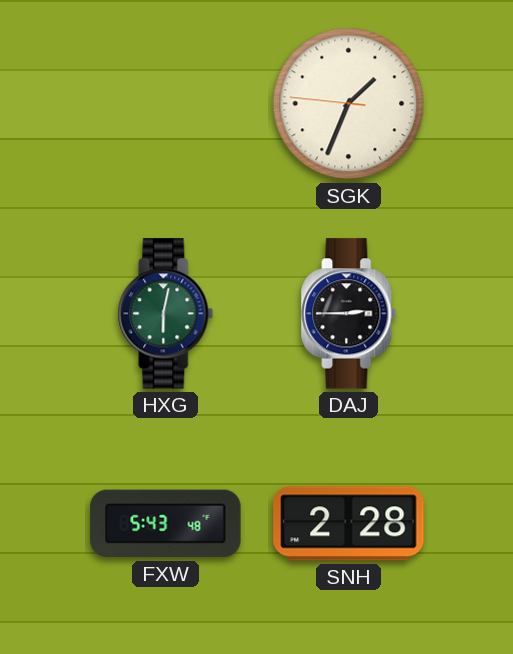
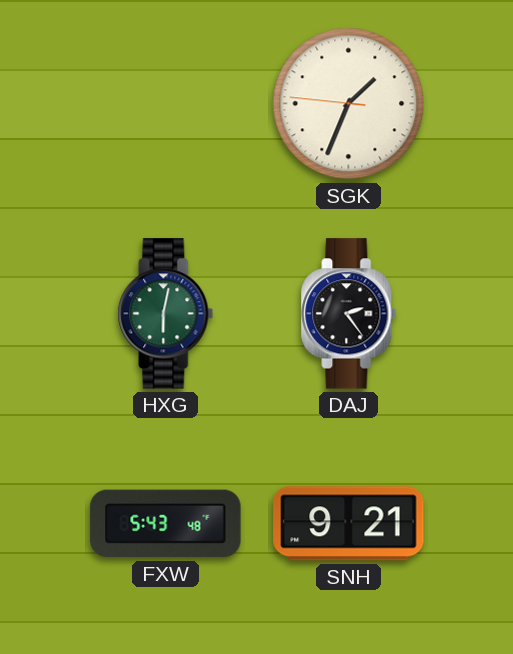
DAJ: 2:45 -> 2:24 (349, 314)
SNH: 2:28 -> 9:21 (349, 524)
